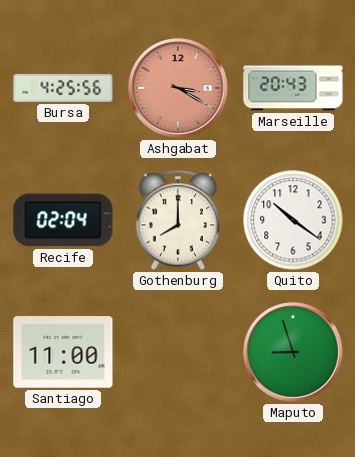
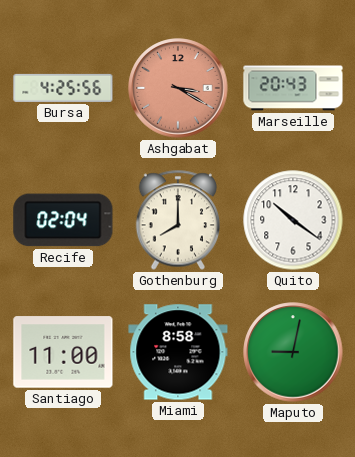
Miami: none -> 8:58 (178, 352)
Maputo: 8:57 -> 9:02 (293, 352)
